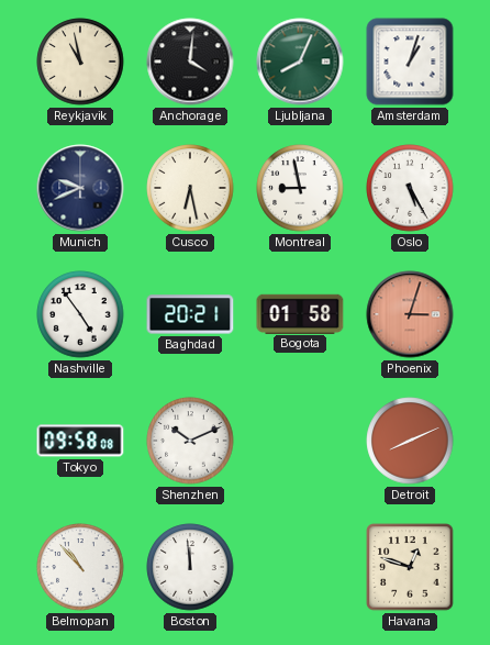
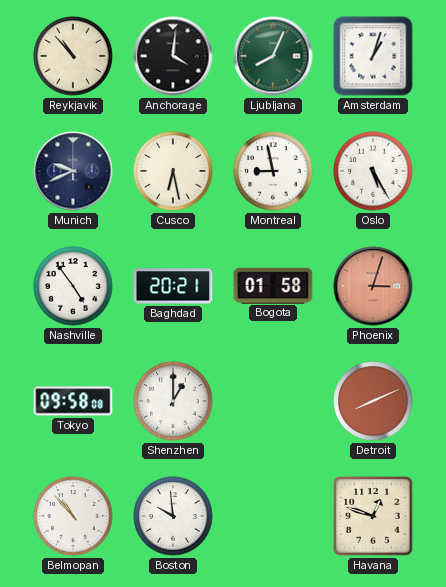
Reykjavik: 10:58 -> 10:53 (73, 56)
Shenzhen: 10:11 -> 1:00 (173, 401)
Boston: 11:59 -> 9:59 (173, 516)
